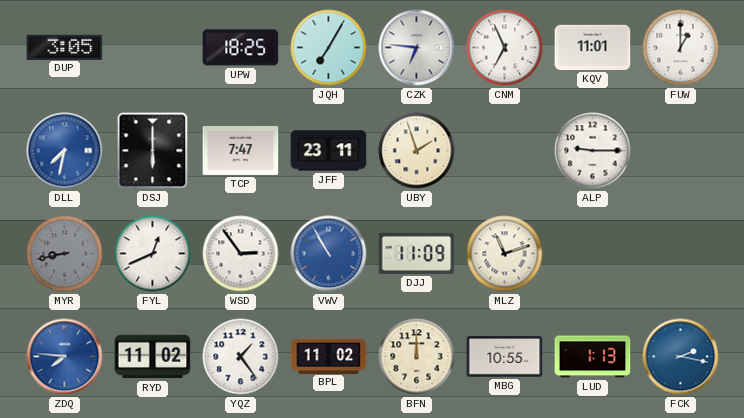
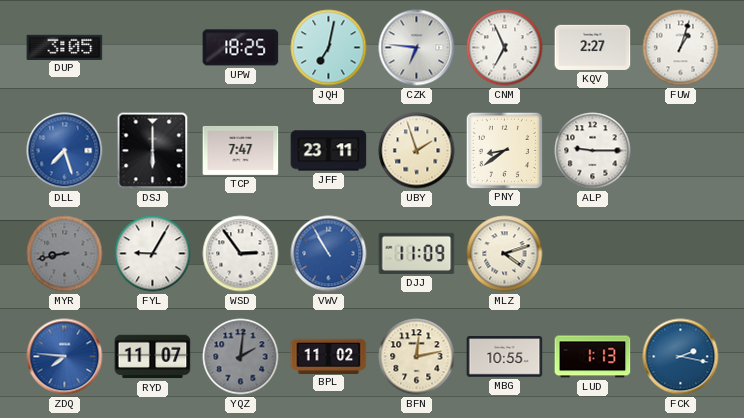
JQH: 7:05 -> 7:02 (329, 48)
KQV: 11:01 -> 2:27 (593, 47)
FUW: 1:00 -> 1:03 (681, 48)
DLL: 7:32 -> 7:27 (65, 151)
PNY: none -> 8:39 (504, 150)
FYL: 12:41 -> 9:05 (153, 254)
MLZ: 11:12 -> 4:12 (505, 254)
RYD: 11:02 -> 11:07 (153, 357)
YQZ: 1:24 -> 2:01 (241, 357)
YQZ dial: white -> grey (241, 357)
BFN: 12:00 -> 12:13 (417, 357)
